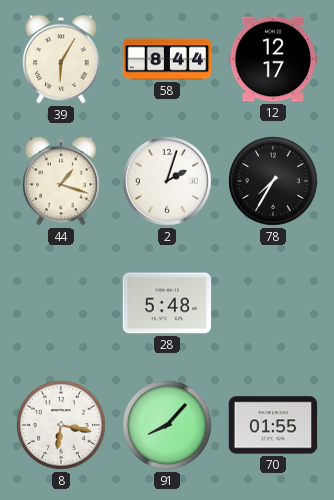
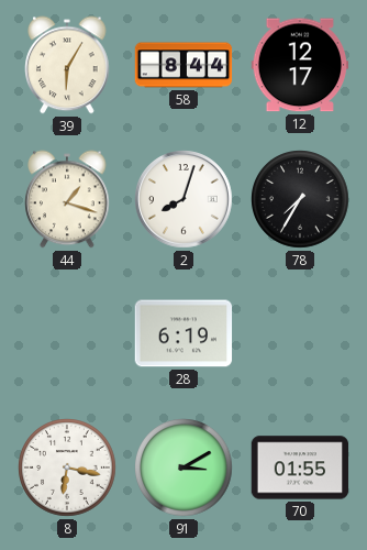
2: 2:03 -> 8:03 (183, 199)
28: 5:48 -> 6:19 (183, 333)
91: 8:07 -> 3:10 (183, 468)
